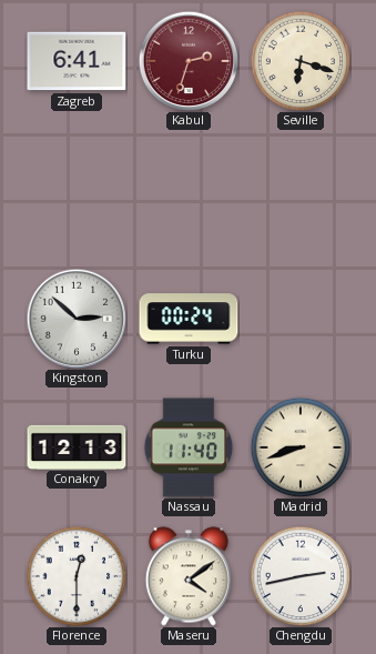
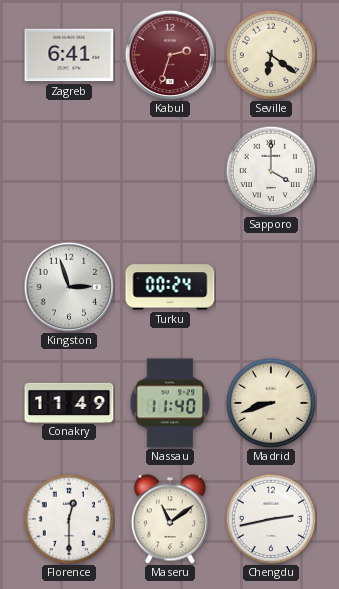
Seville: 6:18 -> 6:21 (271, 55)
Sapporo: none -> 4:00 (271, 171)
Kingston: 2:52 -> 2:57 (69, 287)
Conakry: 12:13 -> 11:49 (69, 402)
Maseru: 4:09 -> 11:09 (170, 519)
